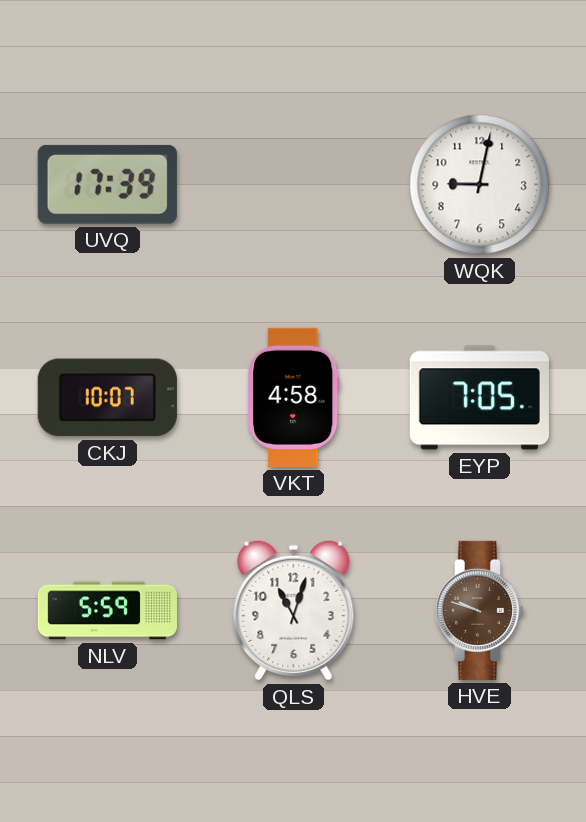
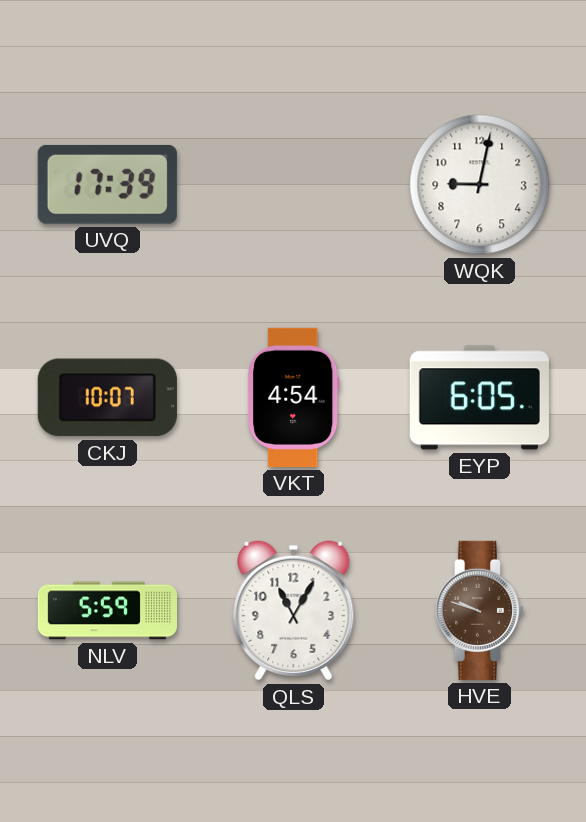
VKT: 4:58 -> 4:54 (294, 397)
EYP: 7:05 -> 6:05 (479, 398)
QLS: 11:03 -> 11:05 (294, 611)
